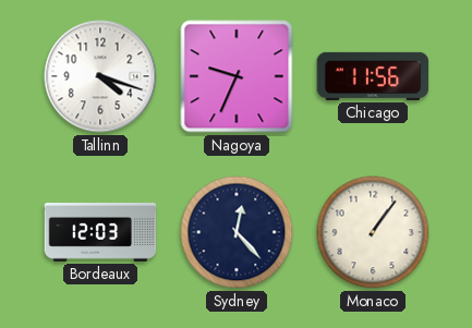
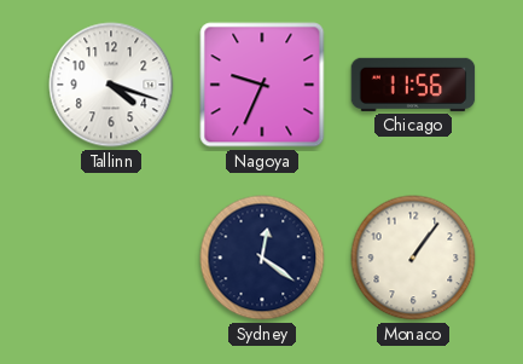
Bordeaux: 12:03 -> none (100, 232)
Sydney: 12:23 -> 12:21 (262, 258)
